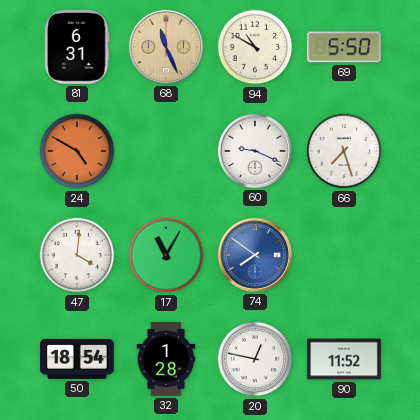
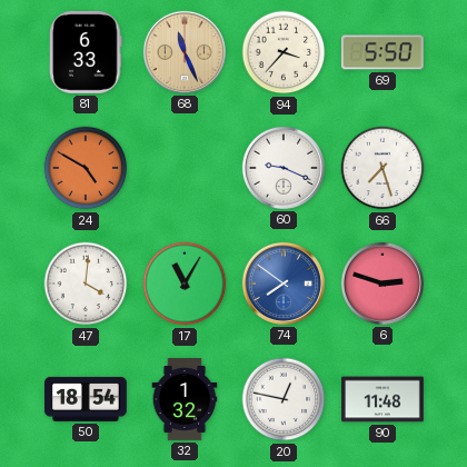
81: 6:31 -> 6:33 (86, 52)
94: 10:50 -> 3:37 (284, 52)
6: none -> 2:48 (382, 284)
32: 1:28 -> 1:32 (185, 399)
90: 11:52 -> 11:48 (384, 399)
